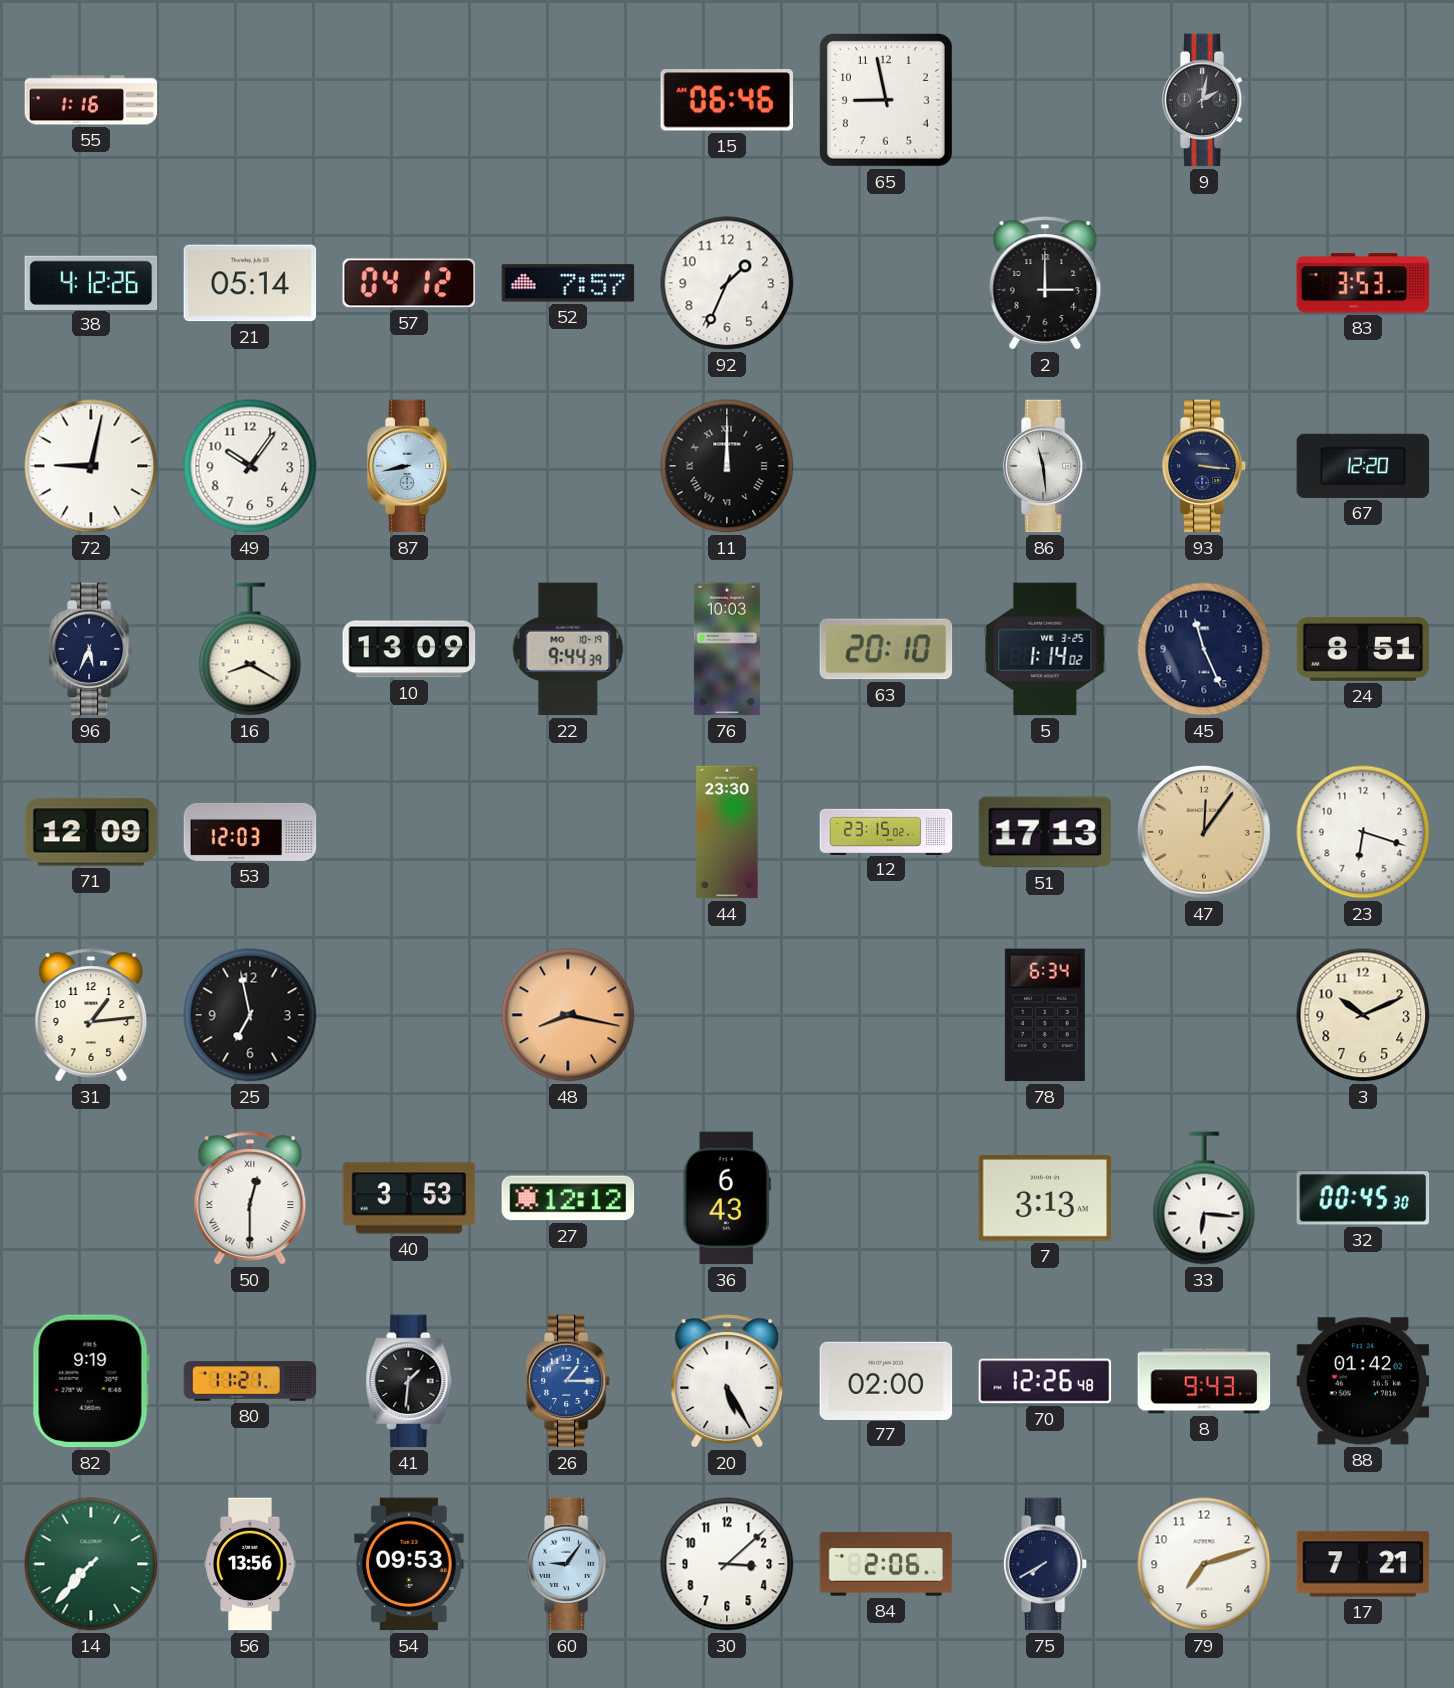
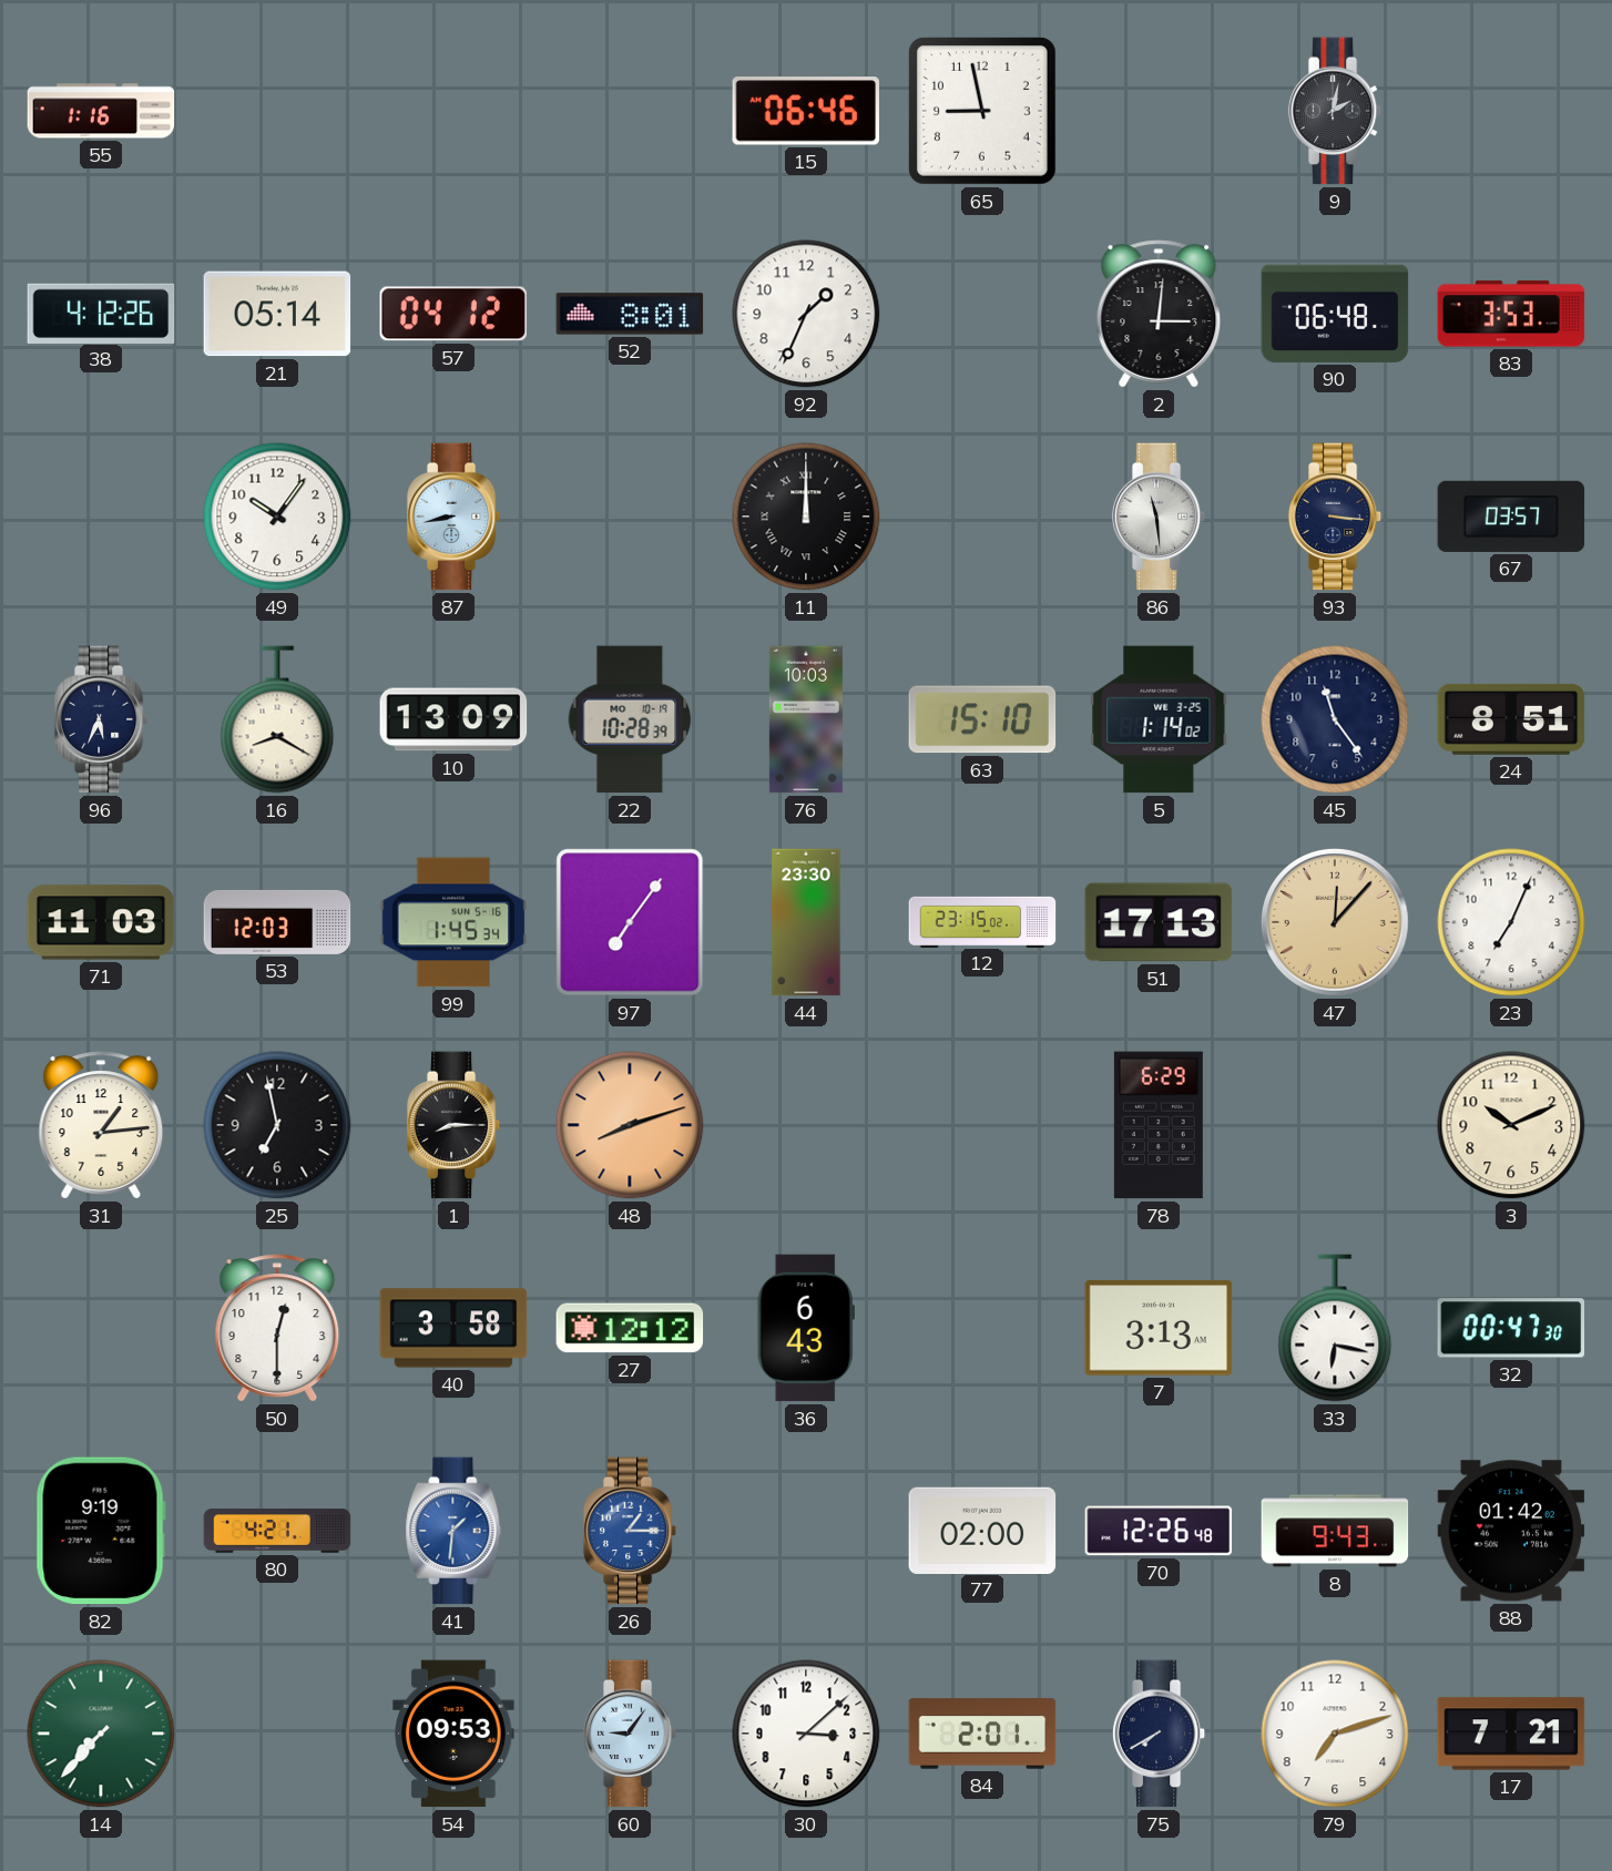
52: 7:57 -> 8:01 (630, 314)
2: 3:00 -> 3:01 (1159, 314)
90: none -> 06:48 (1335, 314)
72: 9:02 -> none (91, 466)
67: 12:20 -> 03:57 (1511, 517)
22: 9:44 -> 10:28 (630, 719)
63: 20:10 -> 15:10 (982, 719)
45: 11:26 -> 11:24 (1335, 719)
71: 12:09 -> 11:03 (101, 922)
99: none -> 1:45 (453, 922)
97: none -> 7:06 (630, 922)
47: 12:06 -> 12:07 (1335, 922)
23: 6:18 -> 7:04 (1511, 922)
1: none -> 8:15 (453, 1125)
48: 8:17 -> 8:12 (630, 1125)
78: 6:34 -> 6:29 (1159, 1125)
50 numerals: Roman -> Arabic (277, 1328)
40: 3:53 -> 3:58 (453, 1328)
33: 6:16 -> 6:17 (1335, 1328)
32: 00:45 -> 00:47 (1511, 1328)
80: 11:21 -> 4:21 (277, 1531)
41 dial: black -> blue (453, 1531)
20: 5:25 -> none (727, 1381)
56: 13:56 -> none (250, 1564)
84: 2:06 -> 2:01 (982, 1734)
